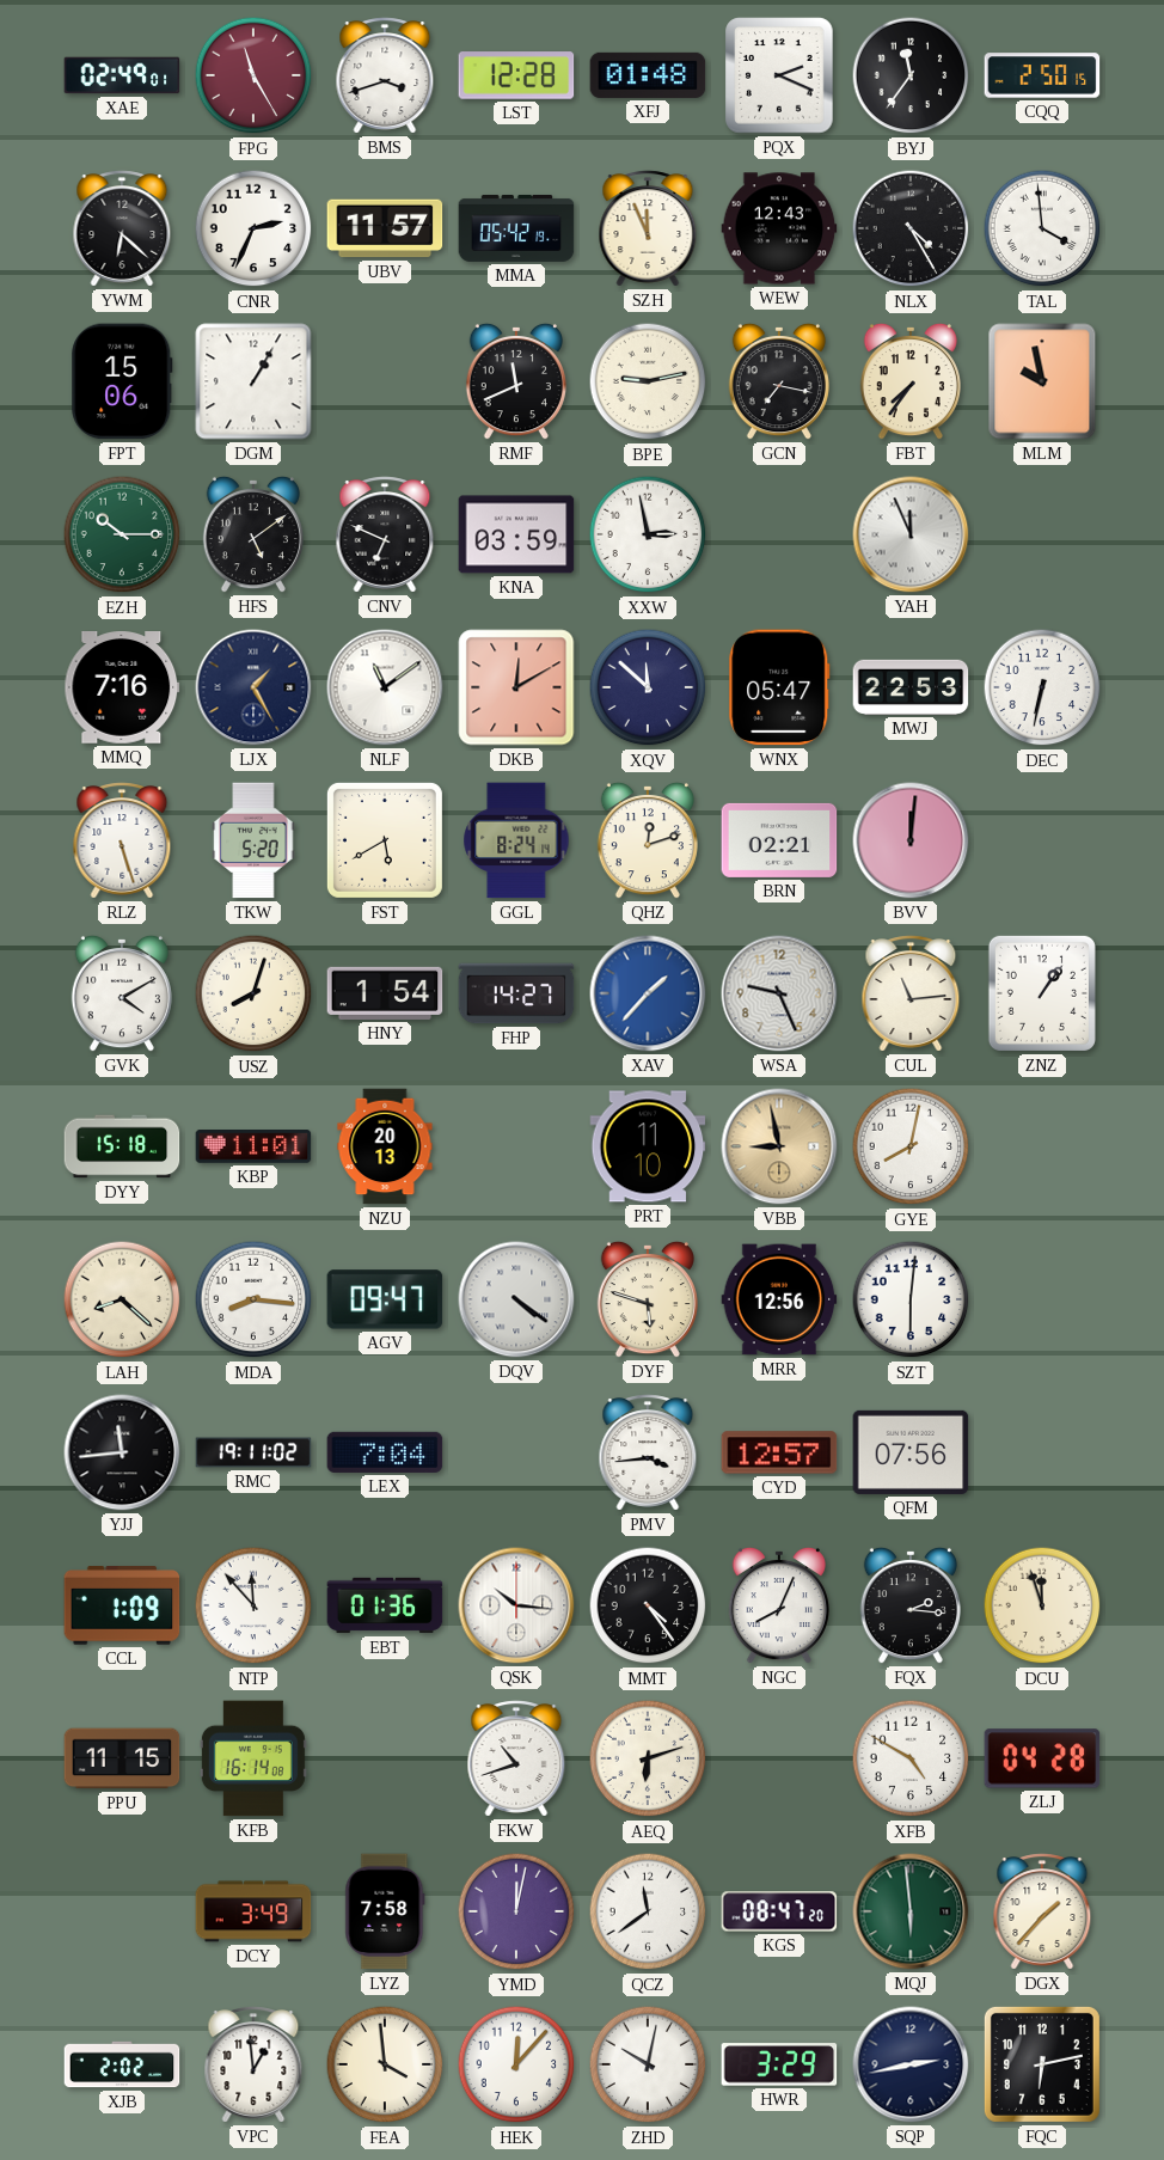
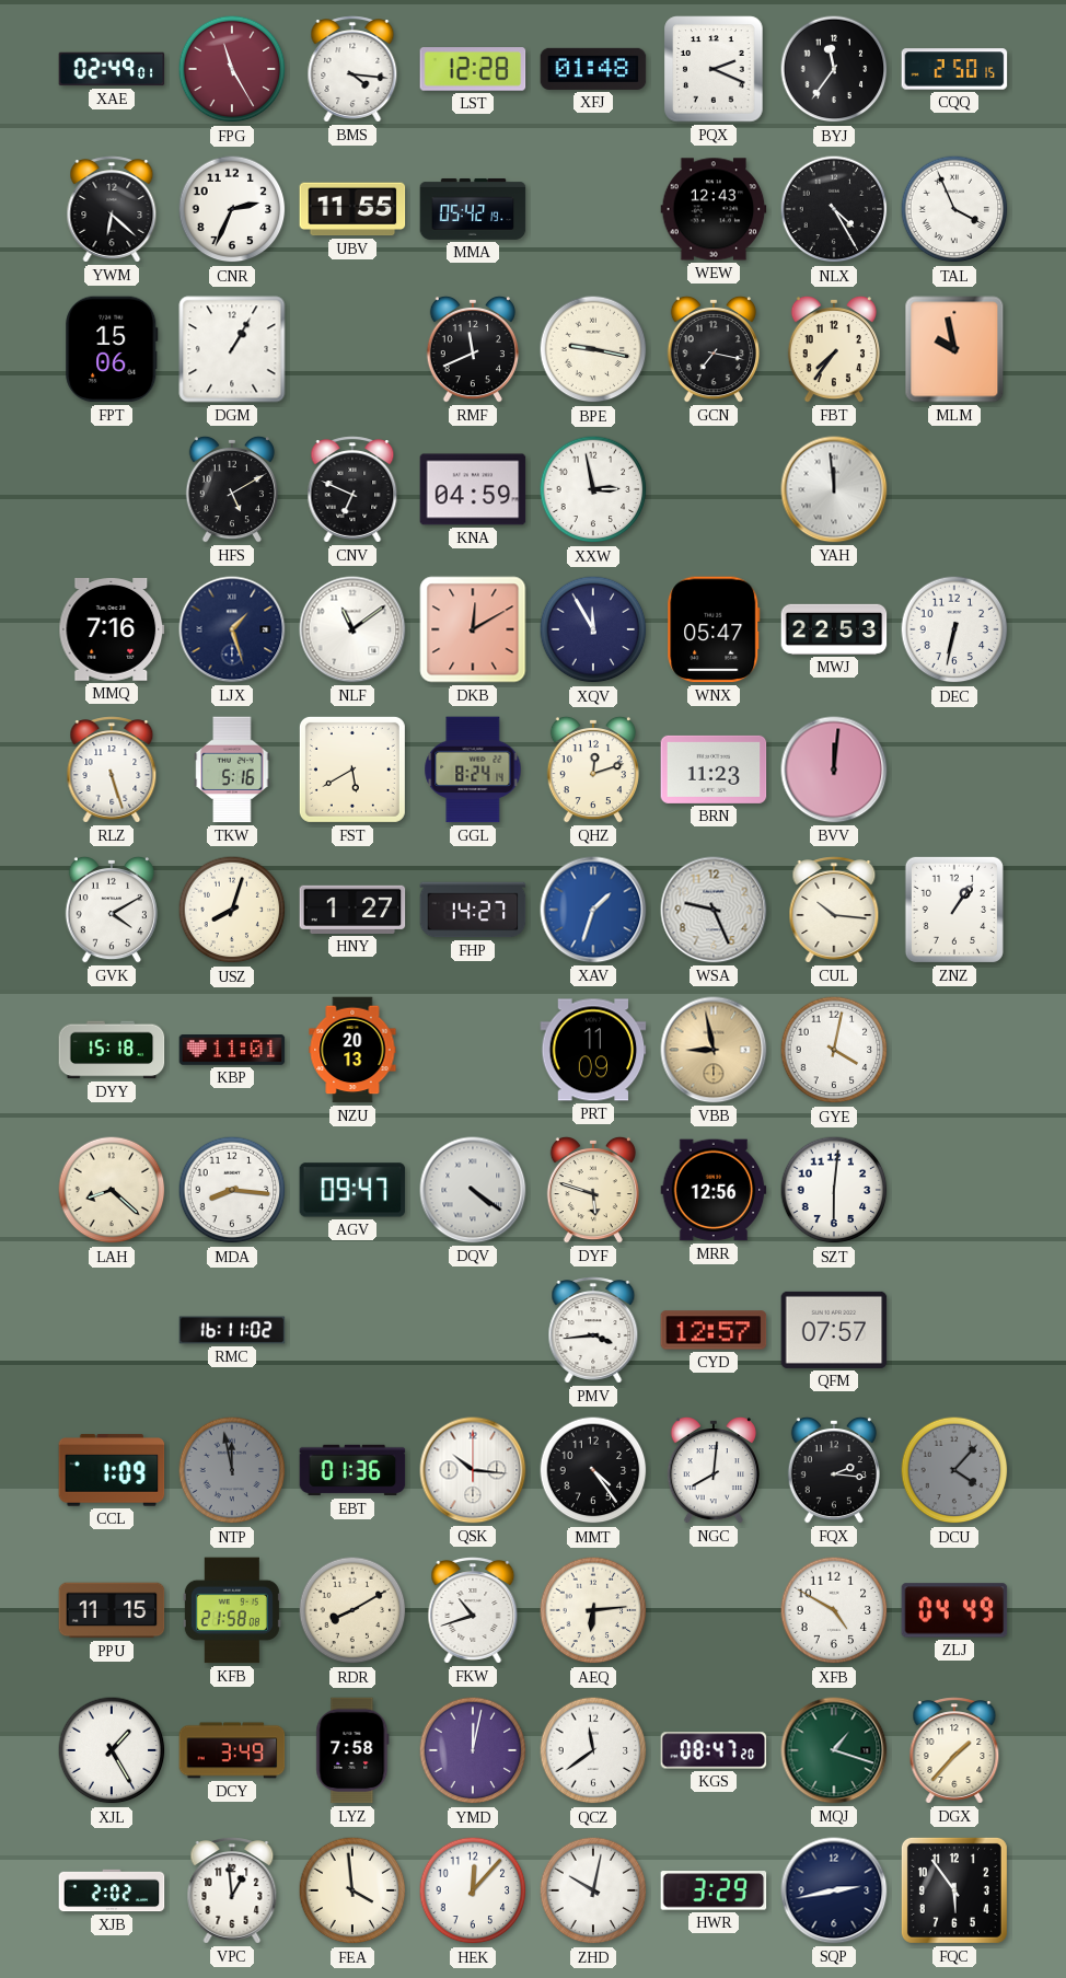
BMS: 3:42 -> 4:16 (352, 69)
UBV: 11:57 -> 11:55 (352, 209)
SZH: 11:56 -> none (648, 228)
TAL: 3:59 -> 3:56 (954, 209)
BPE: 9:13 -> 9:17 (593, 349)
EZH: 10:15 -> none (122, 534)
HFS: 5:09 -> 5:10 (232, 489)
KNA: 03:59 -> 04:59 (473, 489)
YAH: 11:56 -> 11:59 (834, 489)
LJX: 1:25 -> 1:27 (232, 629)
XQV: 11:52 -> 11:55 (593, 629)
TKW: 5:20 -> 5:16 (232, 770)
BRN: 02:21 -> 11:23 (714, 770)
HNY: 1:54 -> 1:27 (352, 910)
XAV: 1:37 -> 1:33 (593, 910)
CUL: 11:14 -> 10:16 (834, 910)
PRT: 11:10 -> 11:09 (593, 1050)
GYE: 8:02 -> 4:02 (834, 1050)
YJJ: 11:44 -> none (122, 1452)
RMC: 19:11 -> 16:11 (232, 1330)
LEX: 7:04 -> none (385, 1452)
QFM: 07:56 -> 07:57 (834, 1330)
NTP: 11:53 -> 11:58 (232, 1470)
NTP dial: white -> grey (232, 1470)
NGC: 8:04 -> 8:01 (714, 1470)
DCU: 11:57 -> 4:07 (954, 1470)
DCU dial: cream -> grey (954, 1470)
KFB: 16:14 -> 21:58 (232, 1610)
RDR: none -> 8:10 (352, 1610)
AEQ: 6:12 -> 6:14 (593, 1610)
ZLJ: 04:28 -> 04:49 (954, 1610)
XJL: none -> 1:25 (112, 1750)
MQJ: 5:59 -> 1:18 (834, 1750)
FQC: 6:13 -> 5:54 (954, 1890)
